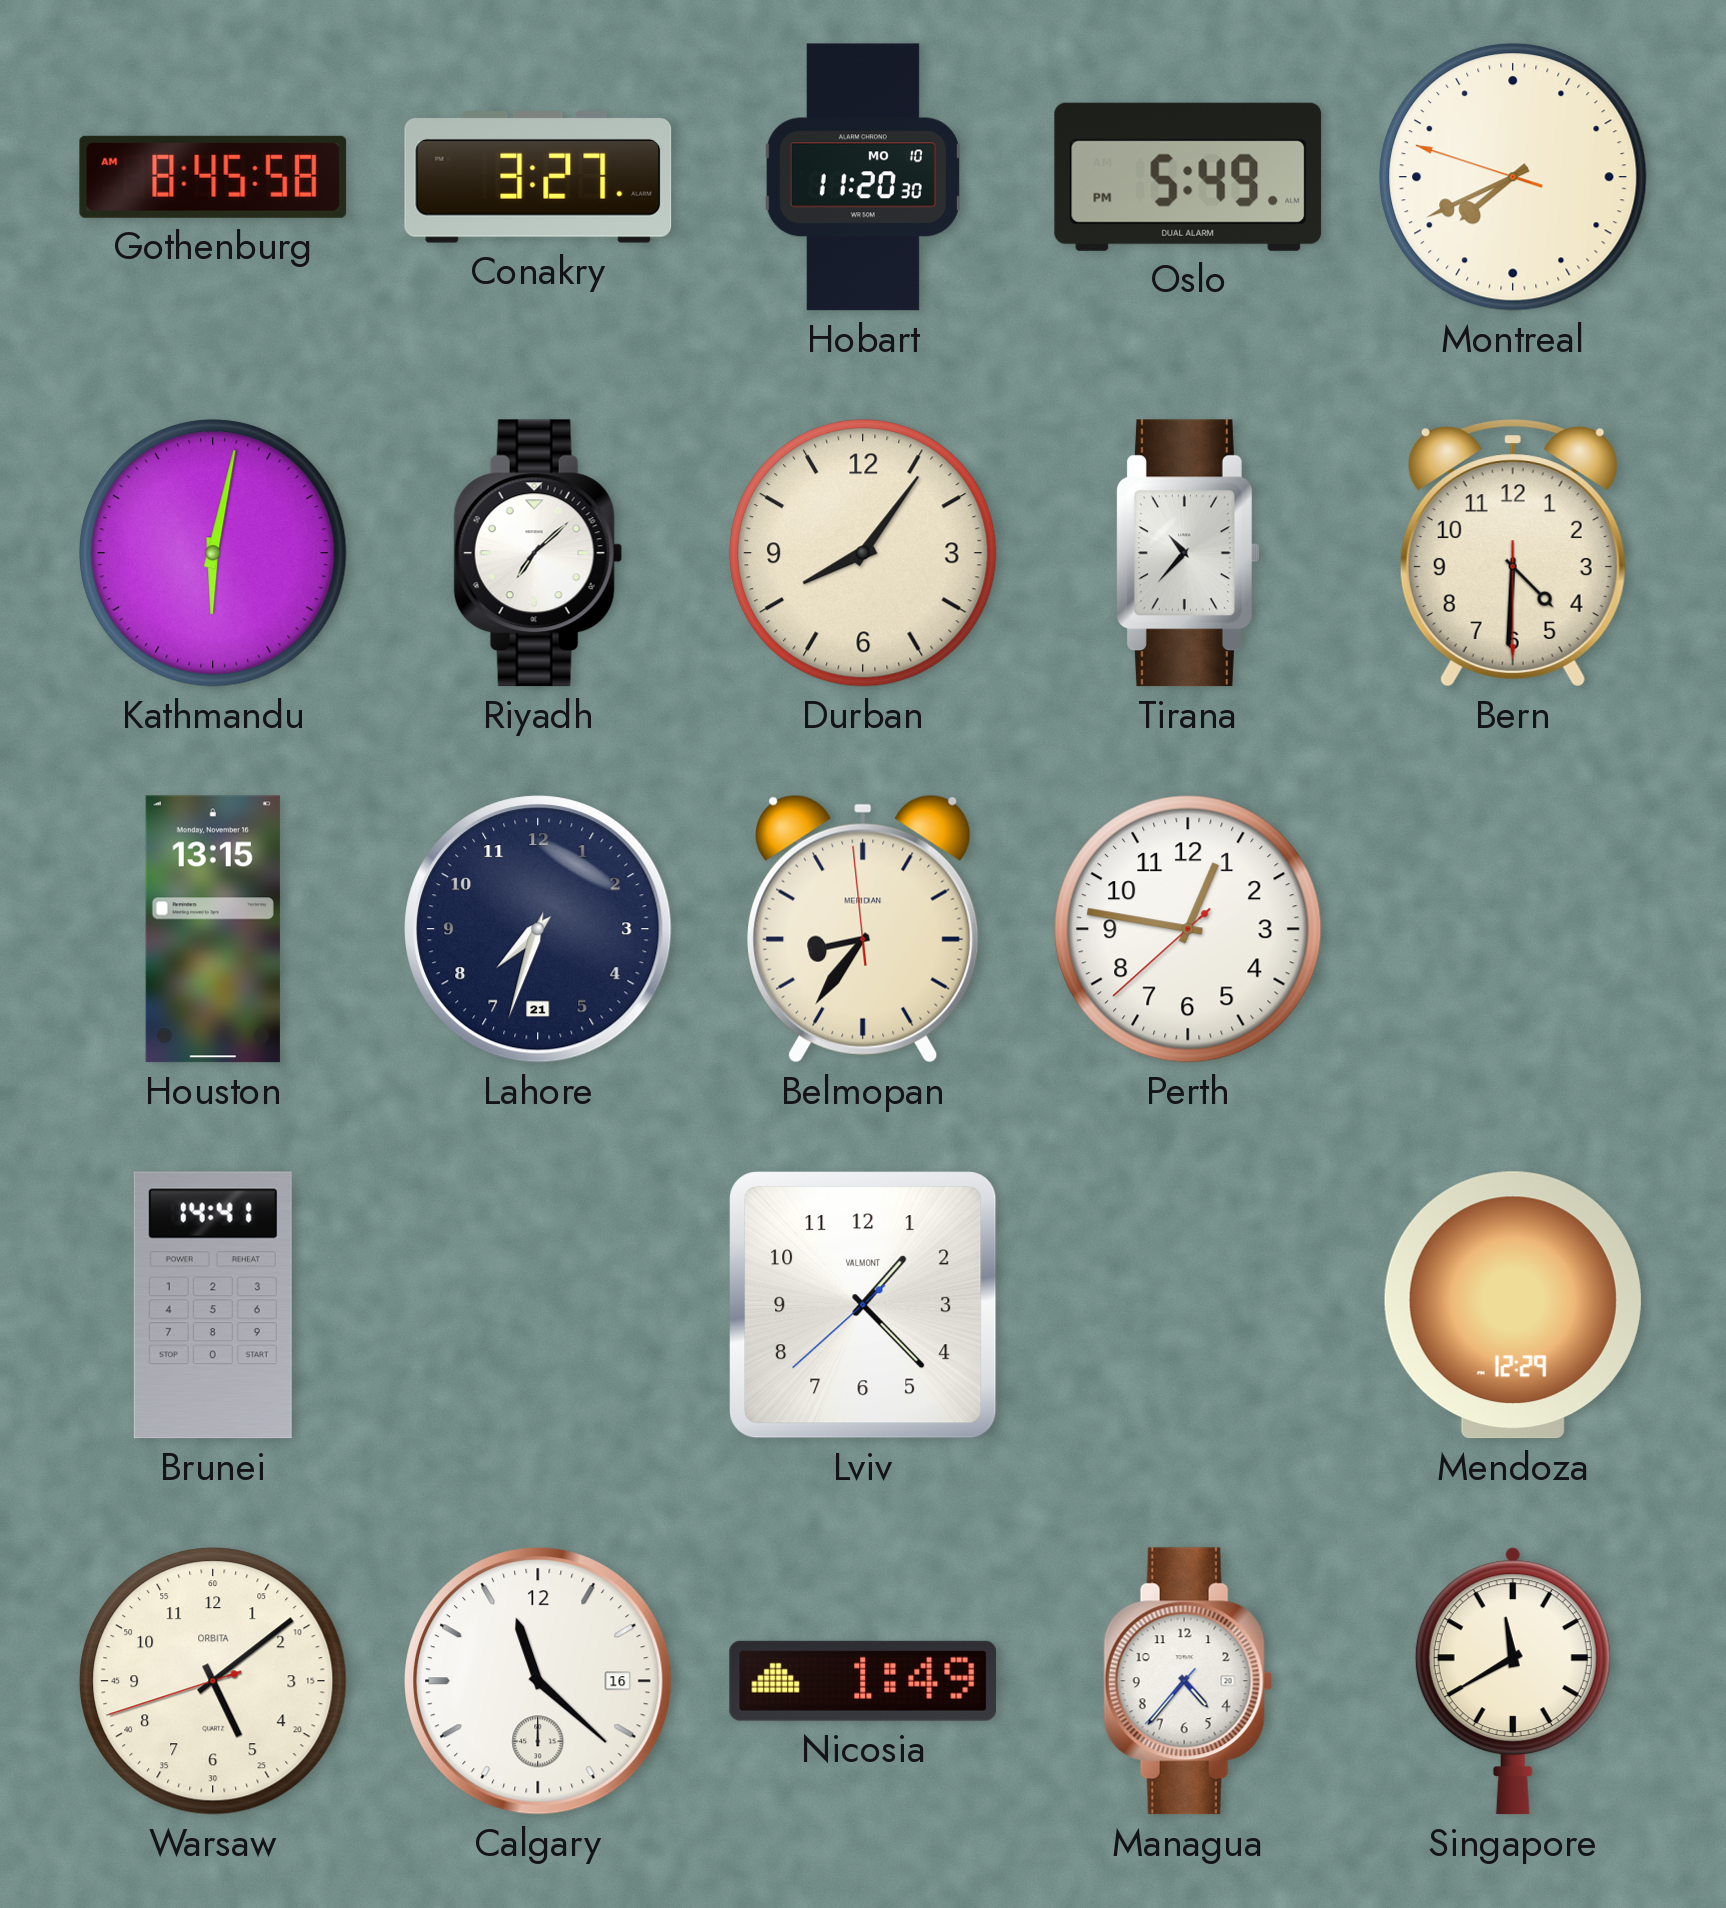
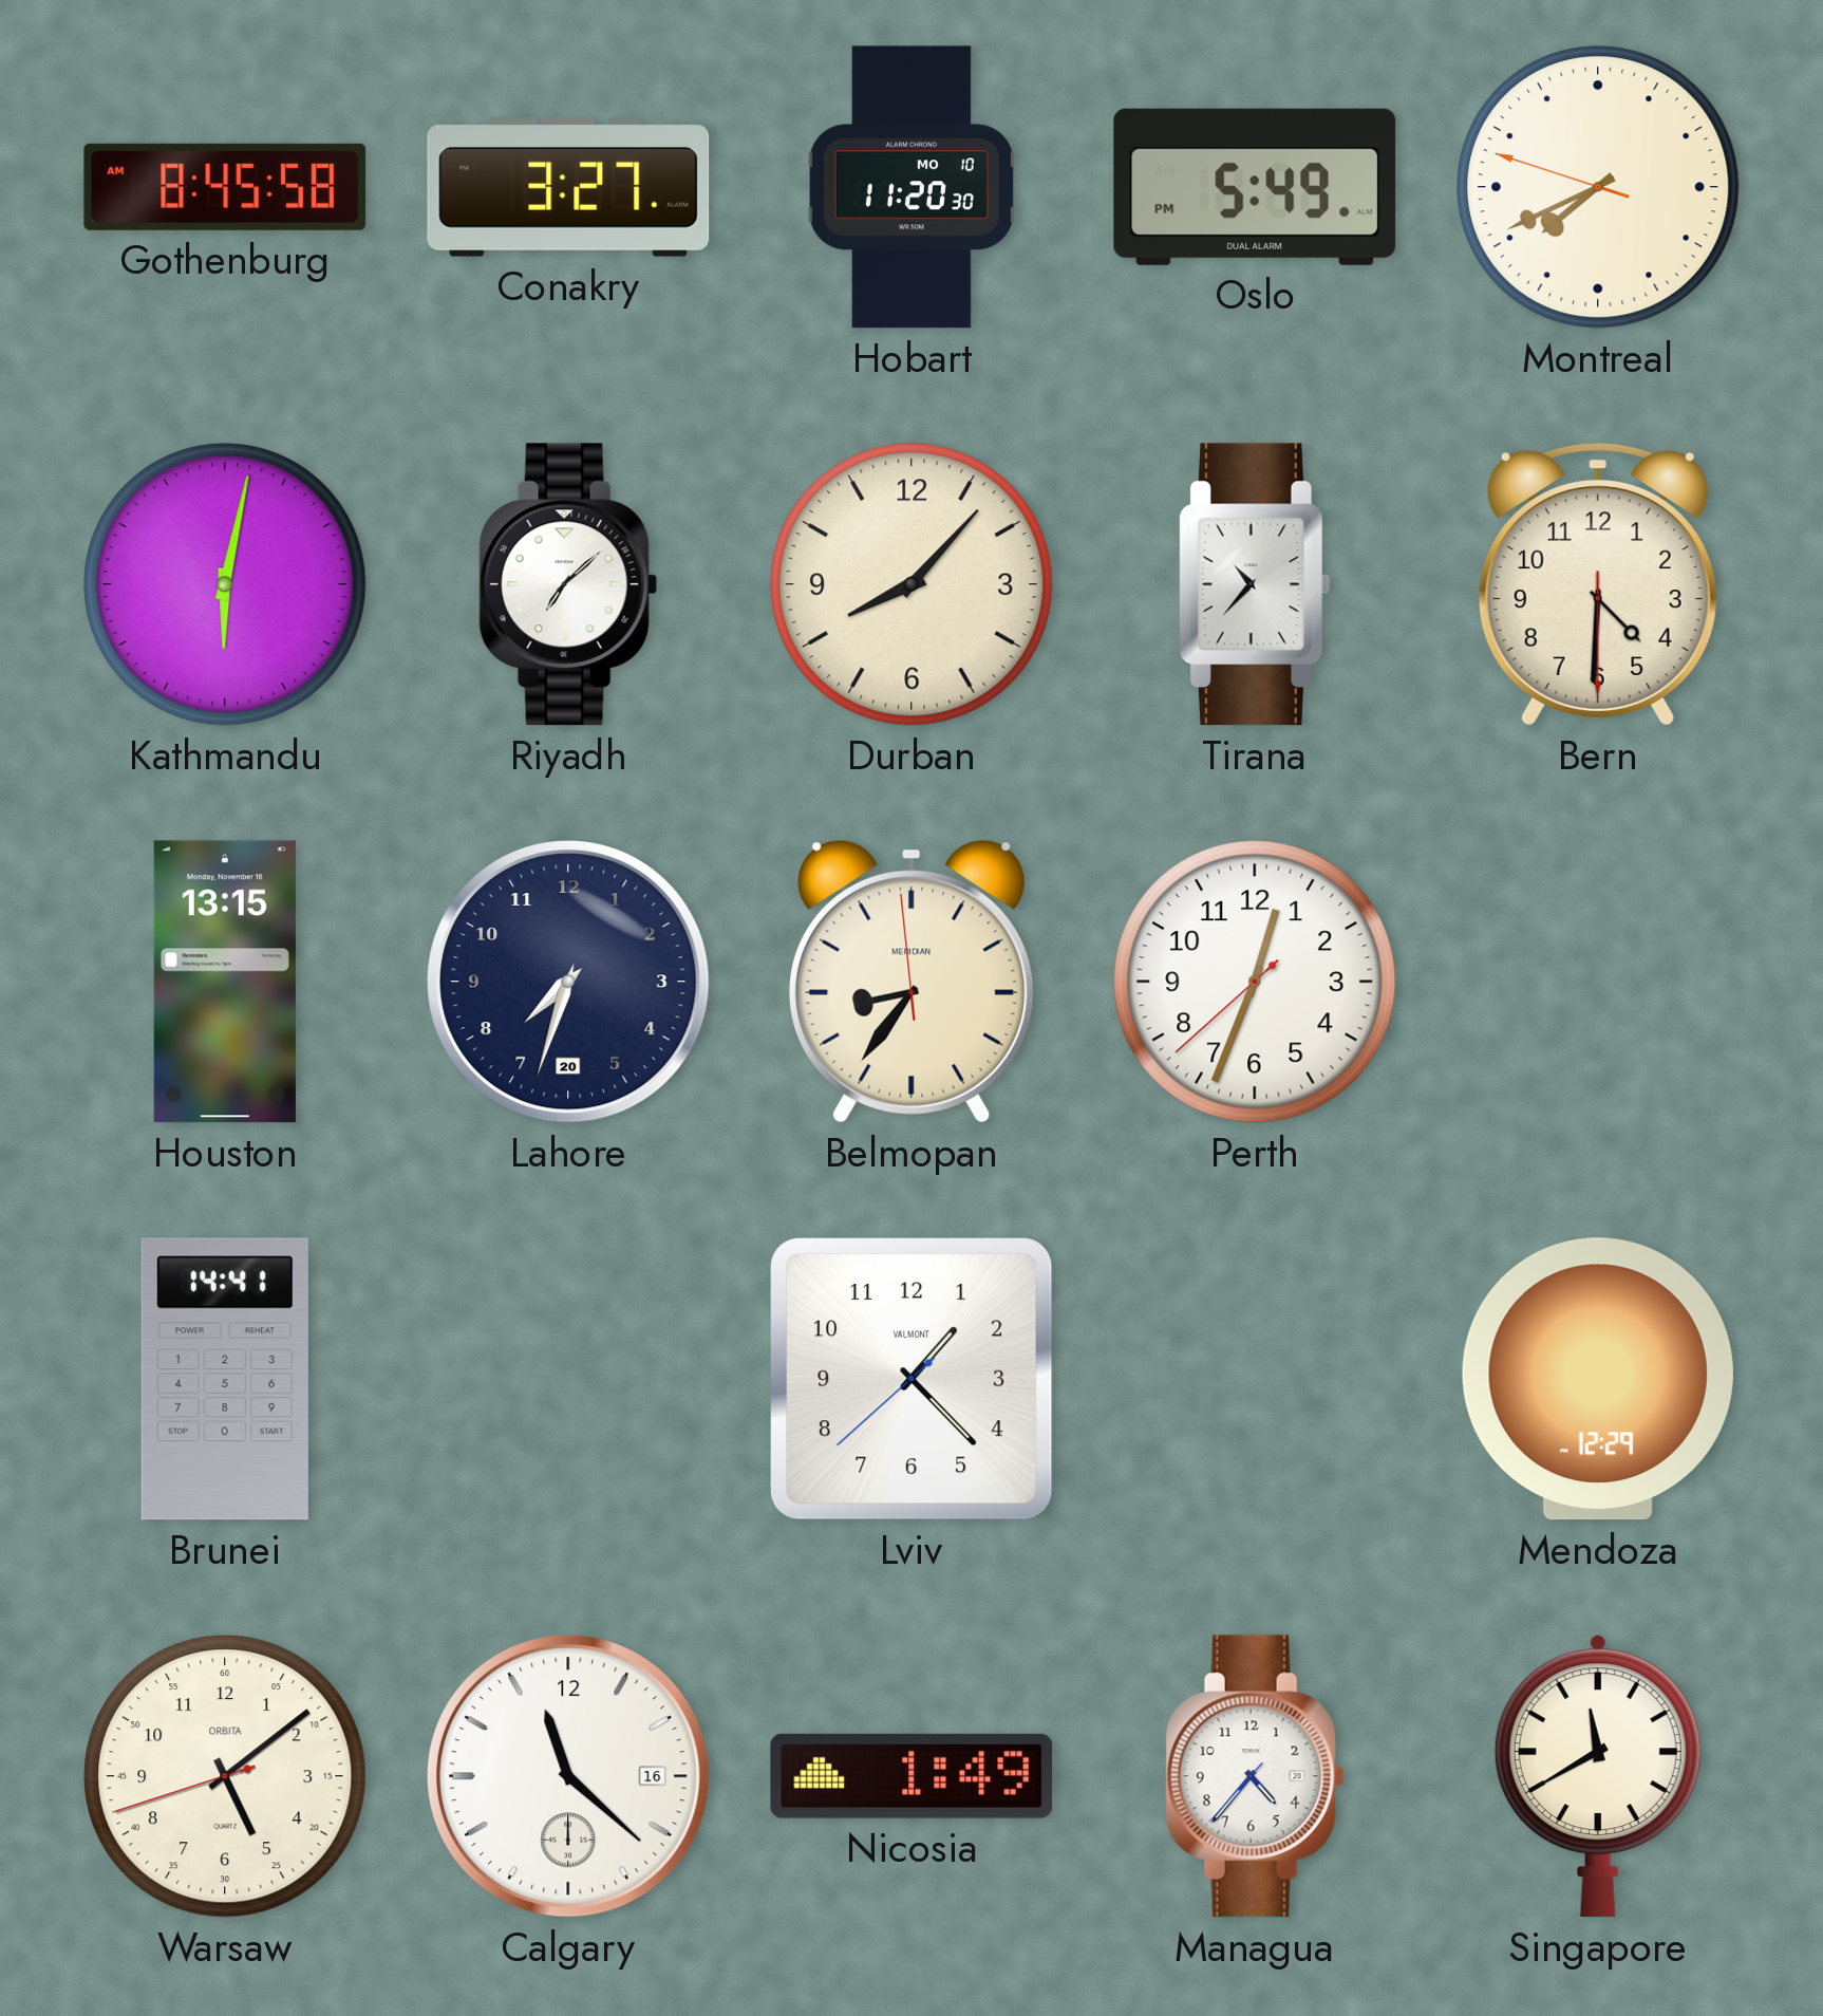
Durban: 8:06 -> 8:07 (911, 584)
Lahore date: 21 -> 20 (568, 982)
Perth: 12:46 -> 12:33 (1255, 982)
